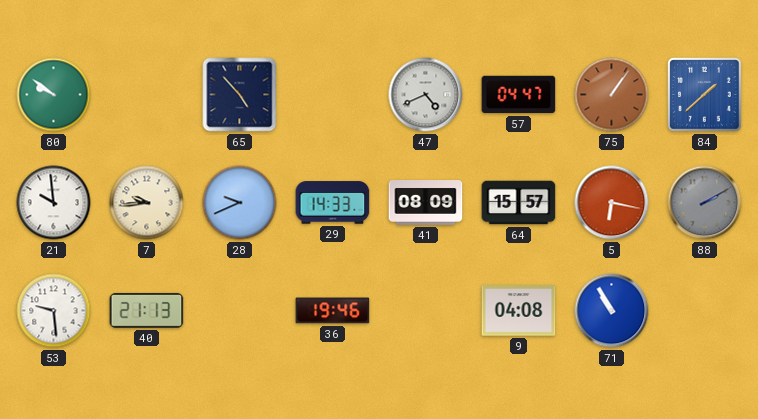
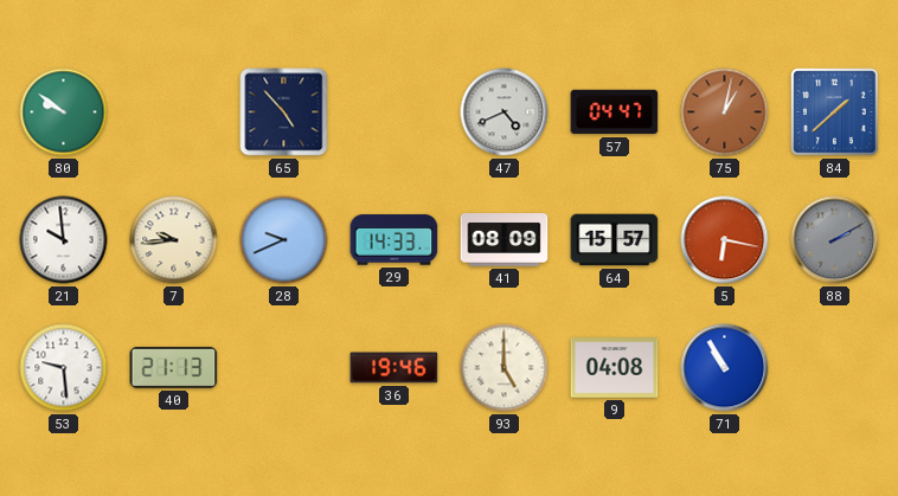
75: 1:06 -> 1:02 (725, 112)
93: none -> 5:00 (505, 368)
